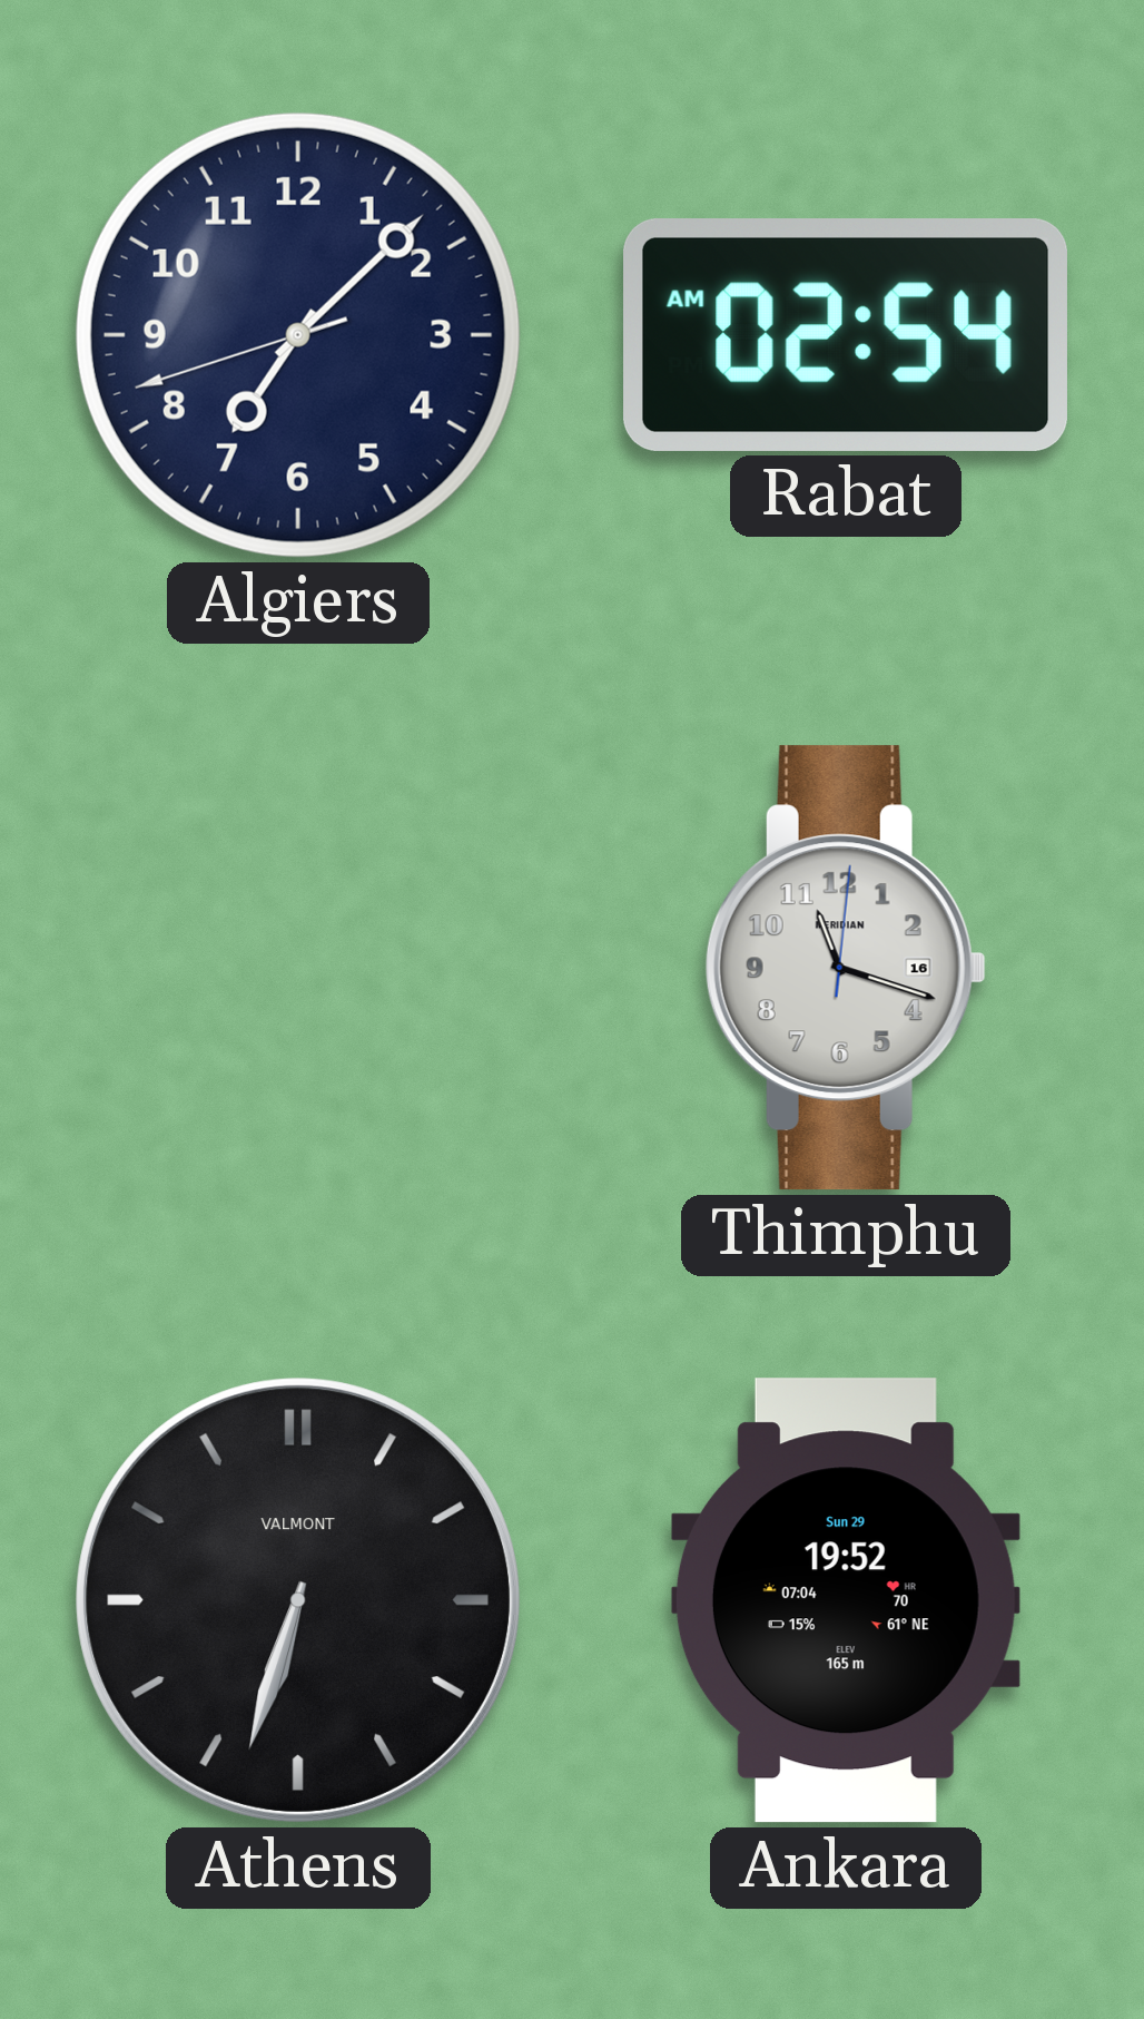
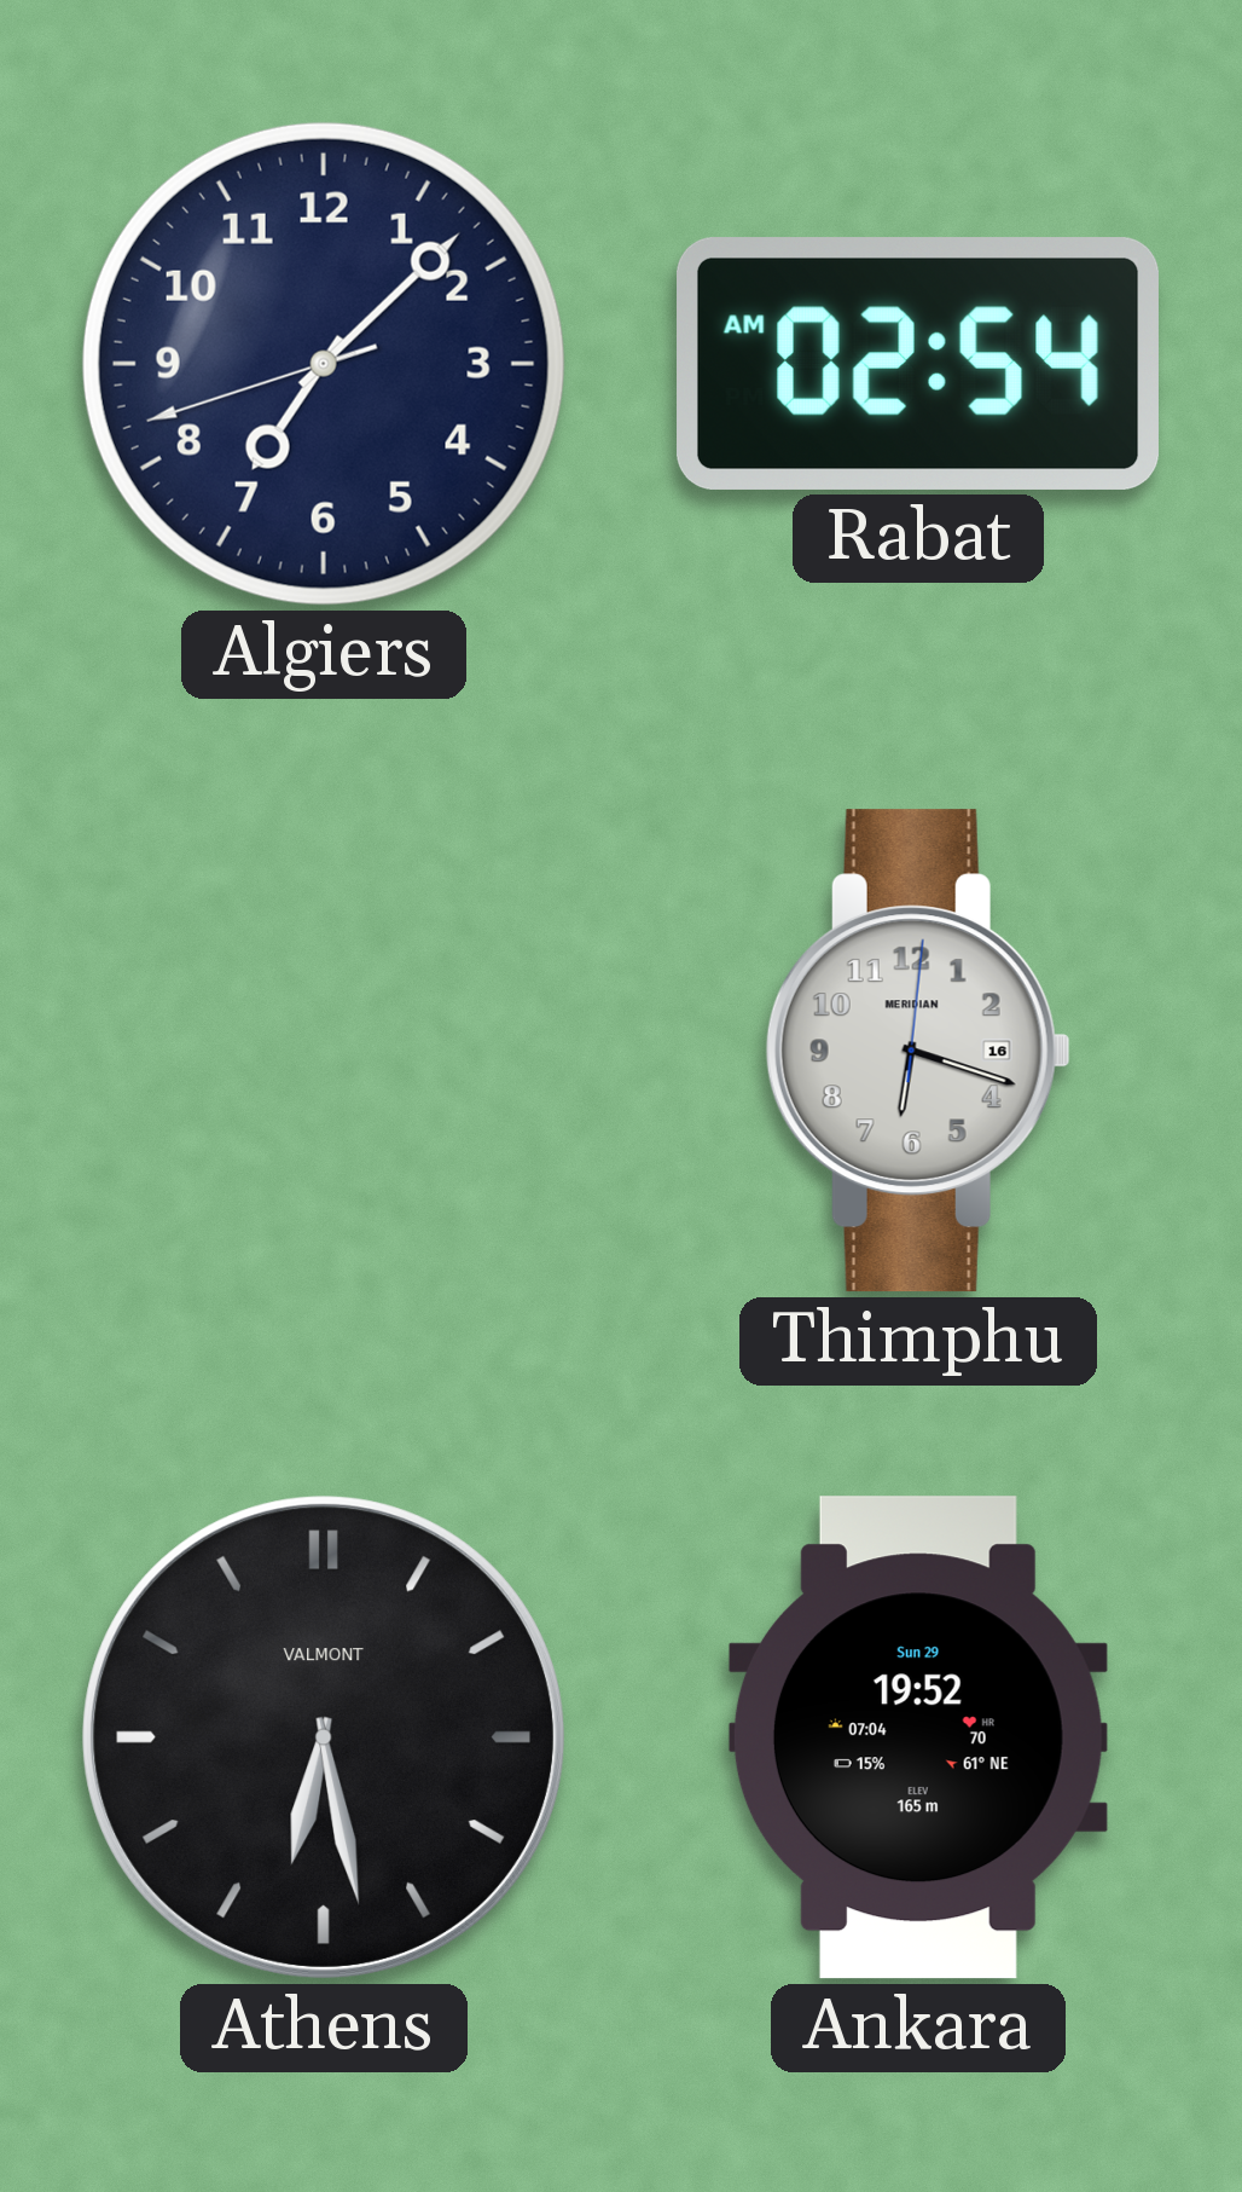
Thimphu: 11:18 -> 6:18 (918, 1051)
Athens: 6:33 -> 6:28 (324, 1737)
